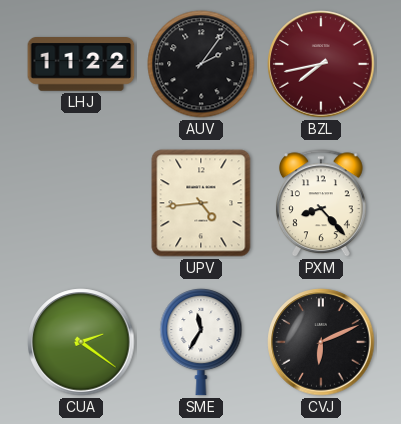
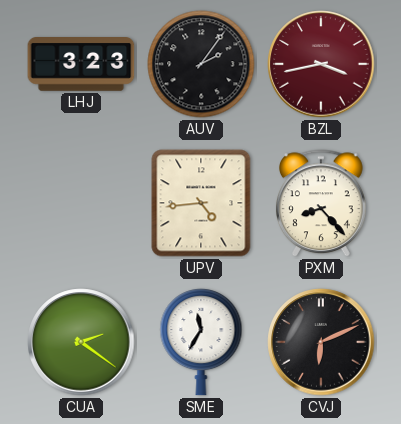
LHJ: 11:22 -> 3:23 (81, 65)
BZL: 7:43 -> 3:43 (321, 64)
